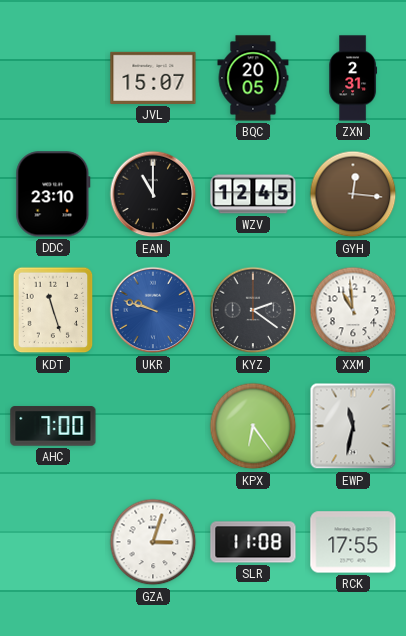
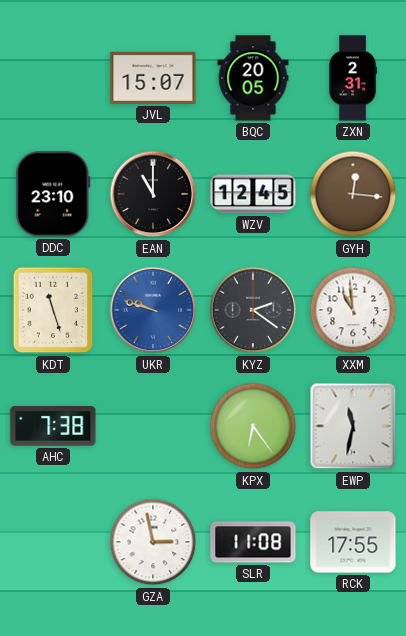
AHC: 7:00 -> 7:38 (53, 426)
GZA: 3:03 -> 2:58 (153, 542)
